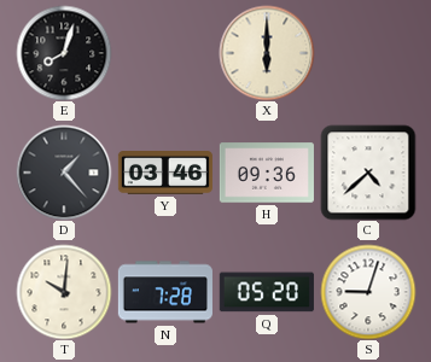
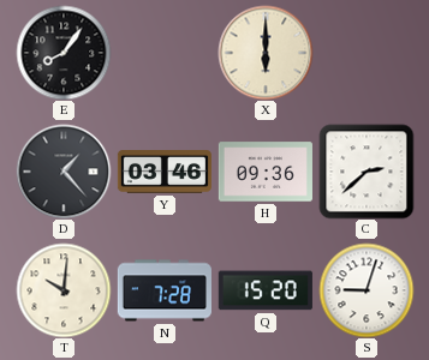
E: 8:03 -> 8:06 (64, 53)
C: 4:38 -> 2:38 (367, 172)
Q: 05:20 -> 15:20 (266, 290)
